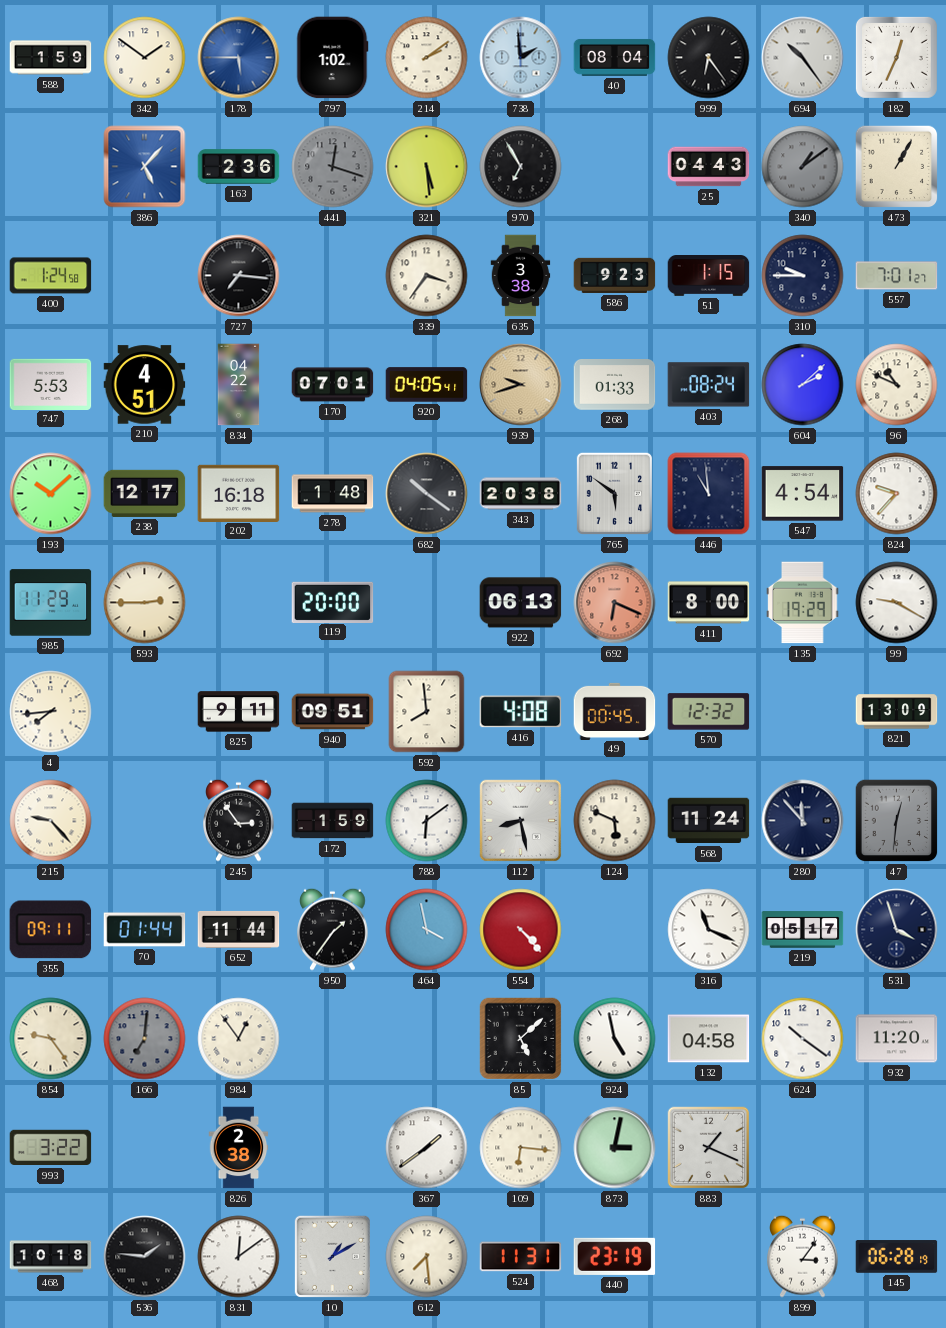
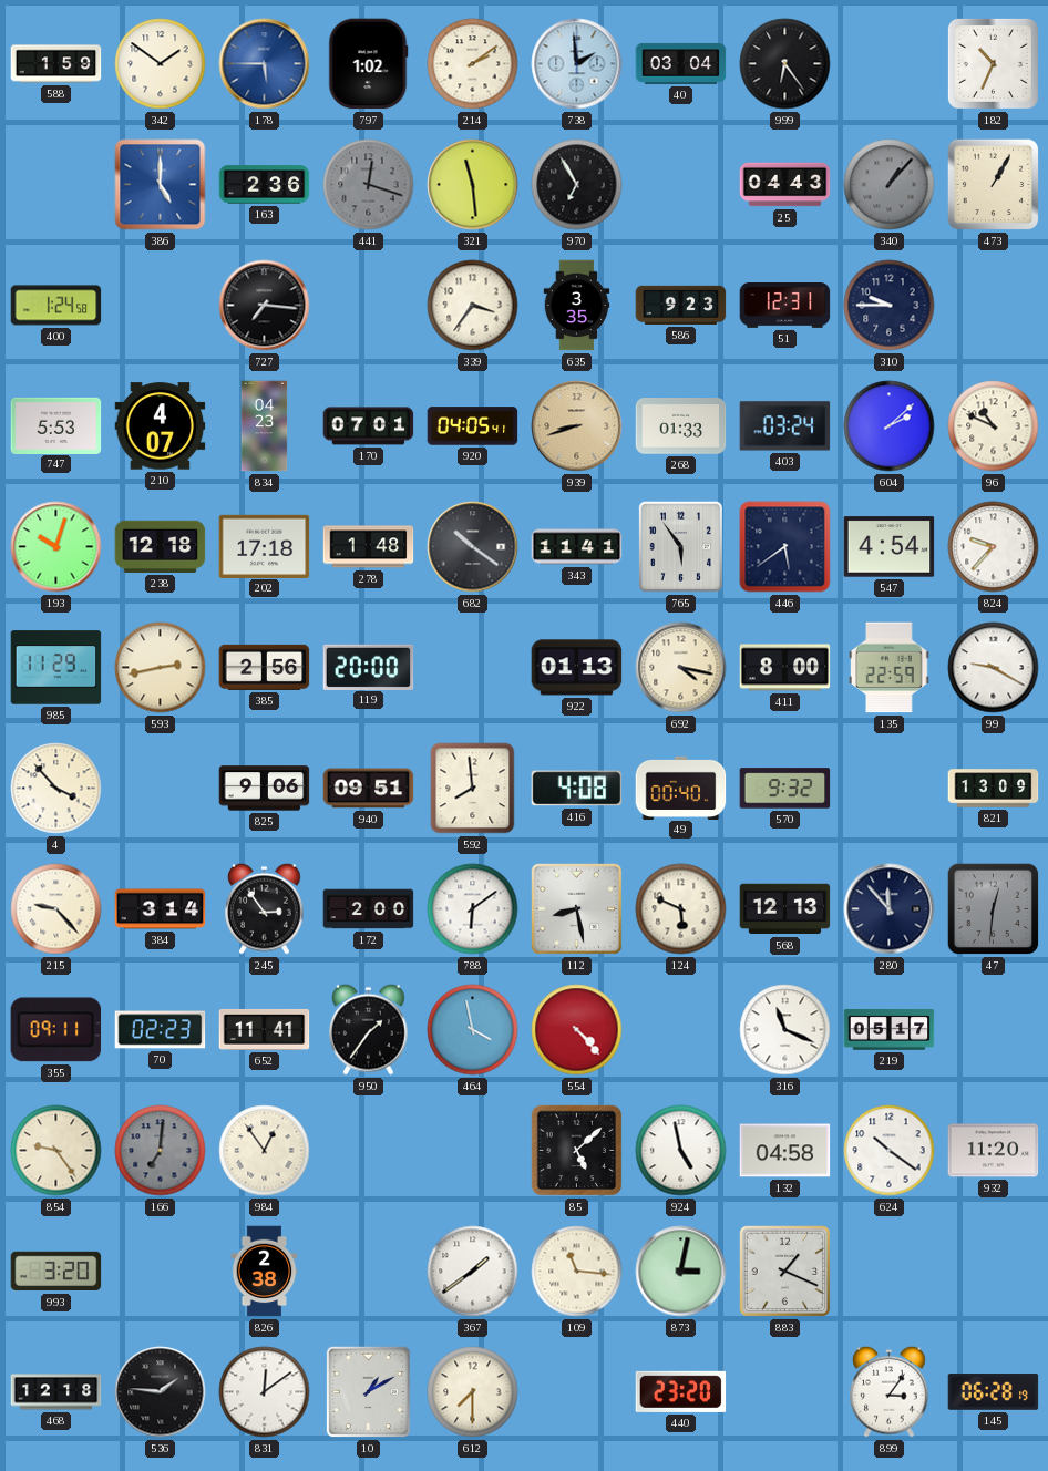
40: 08:04 -> 03:04 (681, 64)
694: 10:24 -> none (803, 58)
182: 12:34 -> 10:34 (993, 63)
386: 5:07 -> 5:00 (161, 185)
321: 5:29 -> 11:29 (473, 185)
340: 1:09 -> 1:07 (890, 185)
635: 3:38 -> 3:35 (577, 306)
51: 1:15 -> 12:31 (785, 306)
557: 7:01 -> none (897, 276)
210: 4:51 -> 4:07 (161, 426)
834: 04:22 -> 04:23 (265, 426)
939: 9:42 -> 8:42 (577, 426)
403: 08:24 -> 03:24 (785, 426)
193: 10:08 -> 10:03 (56, 547)
238: 12:17 -> 12:18 (161, 546)
202: 16:18 -> 17:18 (265, 546)
343: 20:38 -> 11:41 (577, 547)
765: 5:51 -> 5:54 (680, 546)
446: 10:59 -> 5:39 (785, 547)
593: 2:45 -> 2:43 (161, 668)
385: none -> 2:56 (265, 667)
922: 06:13 -> 01:13 (577, 668)
692: 6:19 -> 4:17 (681, 668)
692 dial: salmon -> cream (681, 668)
135: 19:29 -> 22:59 (890, 668)
4: 7:44 -> 3:53 (56, 789)
825: 9:11 -> 9:06 (265, 789)
49: 00:45 -> 00:40 (681, 788)
570: 12:32 -> 9:32 (785, 789)
384: none -> 3:14 (161, 909)
172: 1:59 -> 2:00 (369, 909)
568: 11:24 -> 12:13 (785, 909)
70: 01:44 -> 02:23 (161, 1030)
652: 11:44 -> 11:41 (265, 1029)
531: 3:57 -> none (897, 930)
993: 3:22 -> 3:20 (56, 1272)
109: 6:16 -> 11:16 (577, 1272)
468: 10:18 -> 12:18 (56, 1392)
612: 7:29 -> 7:30 (473, 1392)
524: 11:31 -> none (521, 1257)
440: 23:19 -> 23:20 (681, 1391)
